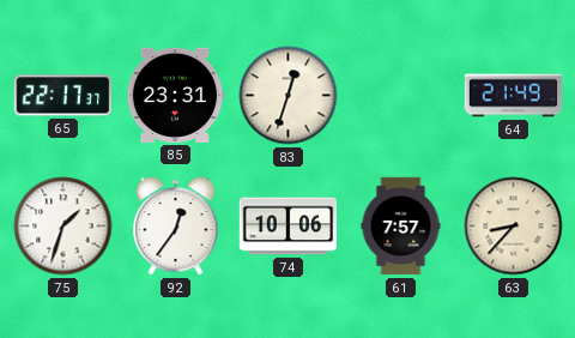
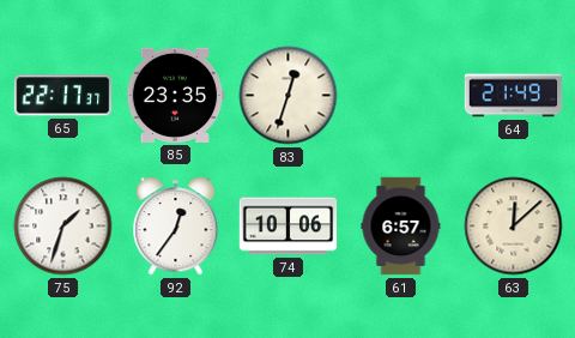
85: 23:31 -> 23:35 (175, 95)
61: 7:57 -> 6:57 (401, 227)
63: 8:37 -> 12:08 (514, 227)
